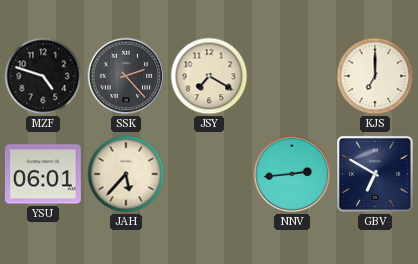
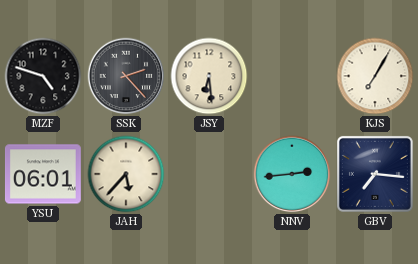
JSY: 7:20 -> 6:29 (209, 76)
KJS: 7:00 -> 7:05 (375, 76)
GBV: 6:50 -> 7:16 (375, 174)
